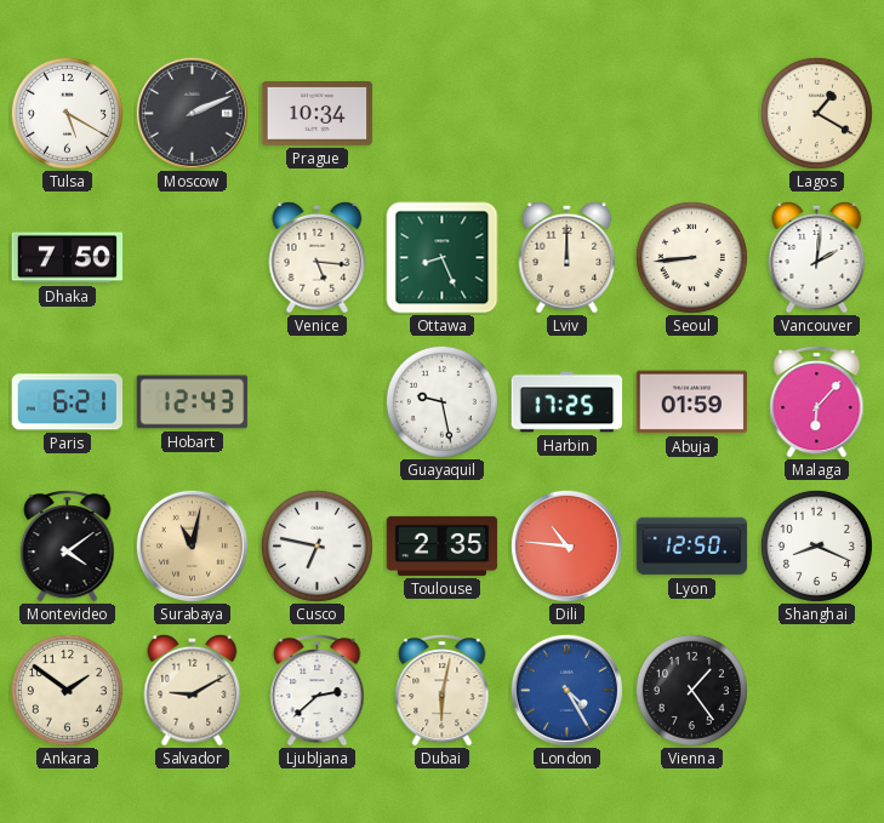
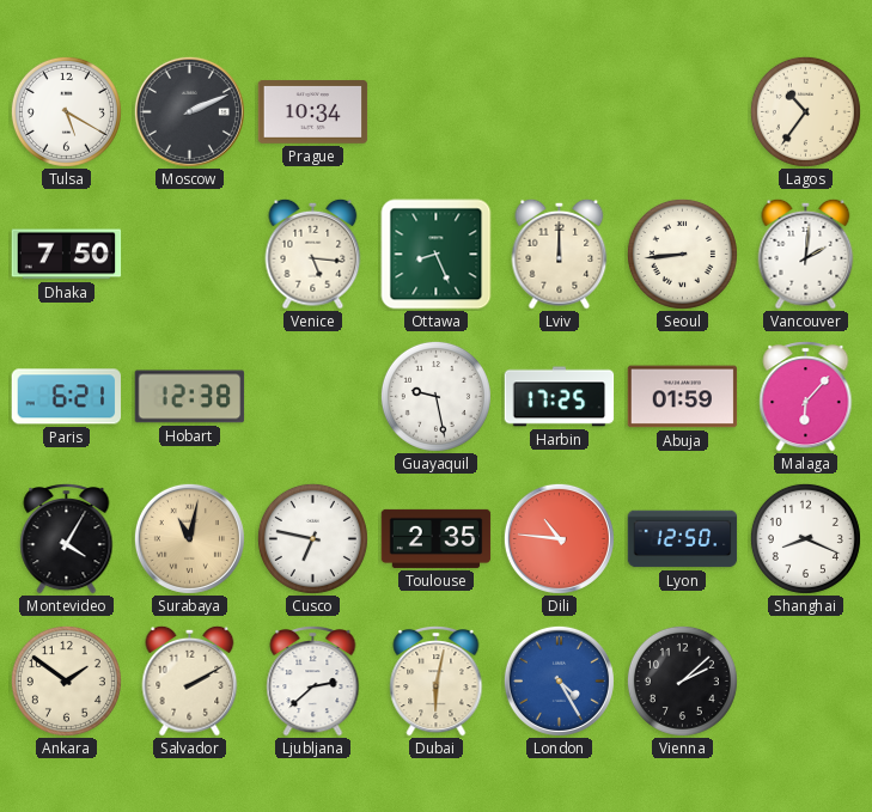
Lagos: 1:20 -> 10:36 (805, 111)
Hobart: 12:43 -> 12:38 (190, 397)
Montevideo: 4:09 -> 4:05 (67, 539)
Salvador: 9:10 -> 2:10 (190, 680)
Vienna: 1:24 -> 2:08 (682, 680)
